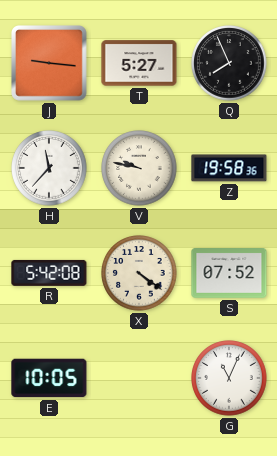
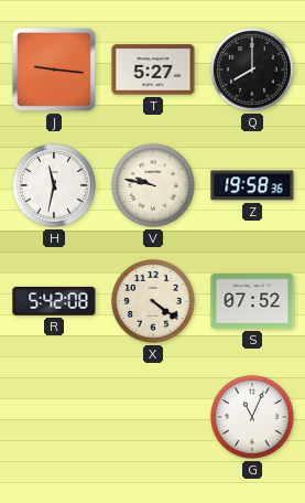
Q: 7:56 -> 8:00 (252, 69)
H: 11:37 -> 11:32 (54, 185)
E: 10:05 -> none (49, 378)
